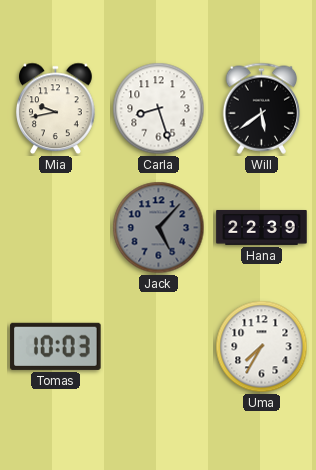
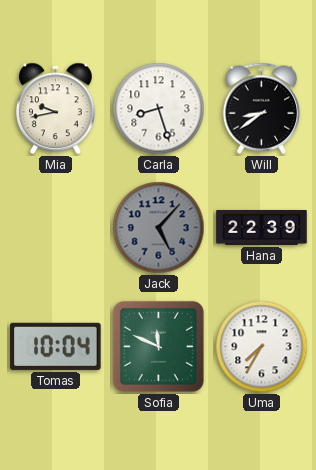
Will: 5:39 -> 8:39 (262, 108)
Tomas: 10:03 -> 10:04 (56, 346)
Sofia: none -> 11:49 (158, 346)
